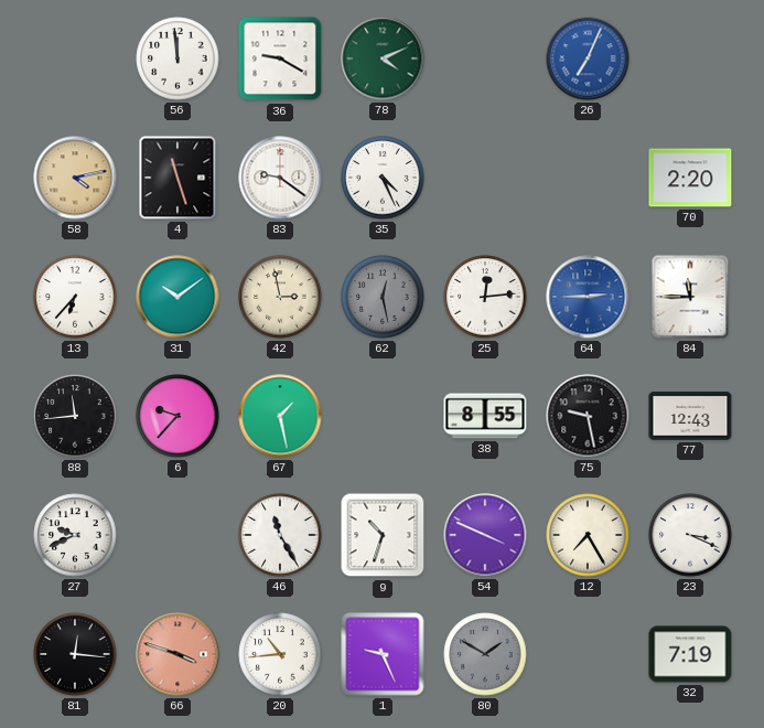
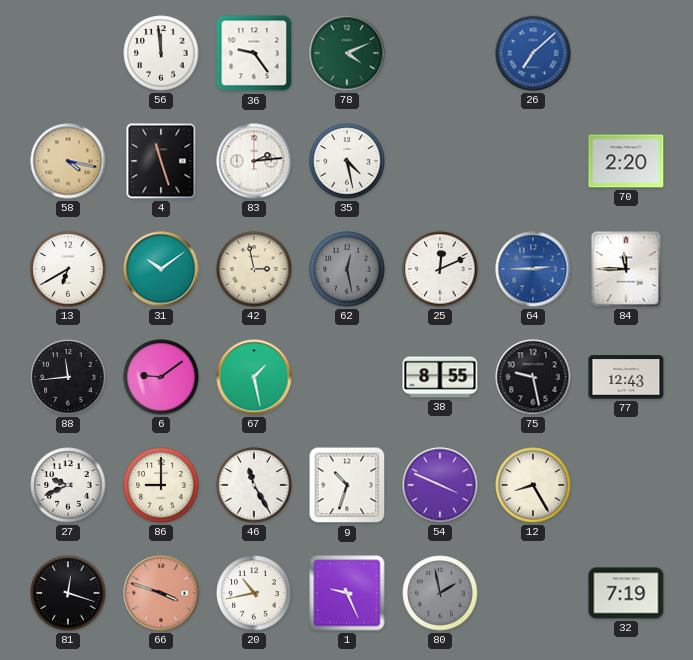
36: 9:20 -> 9:24 (254, 53)
26: 7:04 -> 7:08 (533, 53)
58: 4:13 -> 4:17 (68, 161)
83: 9:21 -> 2:14 (254, 161)
35: 4:26 -> 4:28 (347, 161)
13: 6:37 -> 6:40 (68, 269)
25: 12:14 -> 12:11 (440, 269)
6: 9:37 -> 9:09 (161, 377)
86: none -> 9:00 (161, 485)
12: 7:25 -> 8:25 (533, 485)
23: 3:19 -> none (690, 535)
81: 12:16 -> 12:18 (68, 593)
20: 10:44 -> 10:43 (254, 593)
80: 1:50 -> 1:58 (440, 593)
